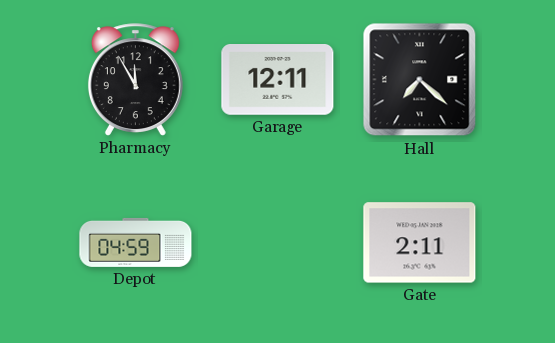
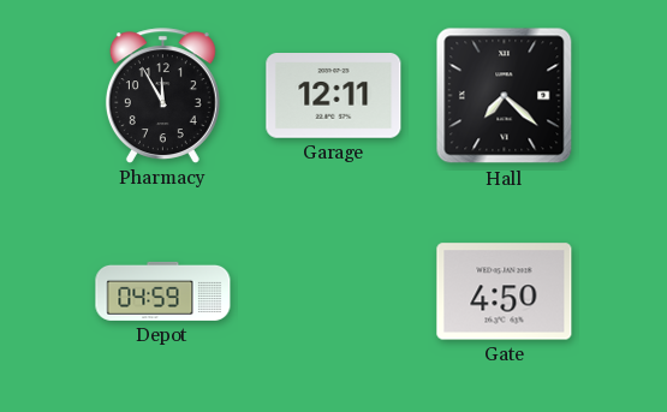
Gate: 2:11 -> 4:50 (505, 292)
